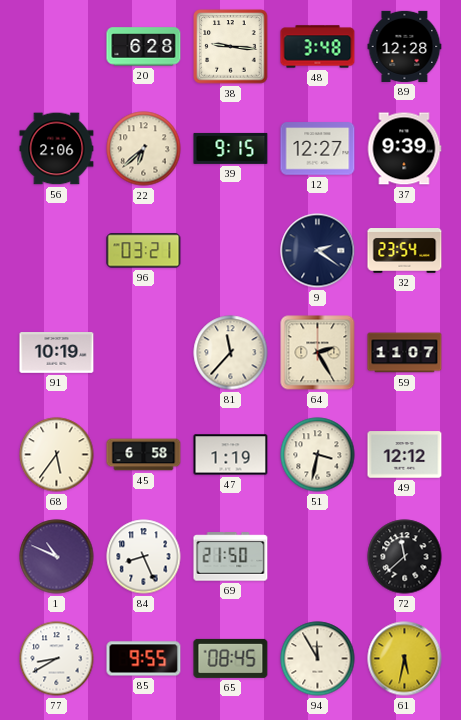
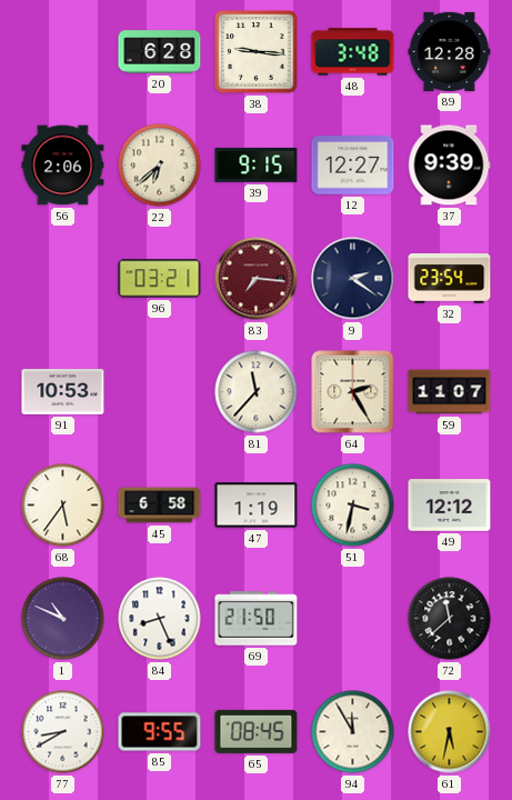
83: none -> 7:16 (257, 279)
91: 10:19 -> 10:53 (63, 392)
